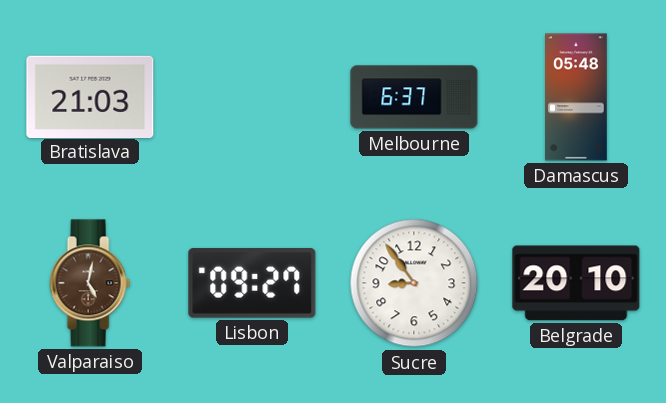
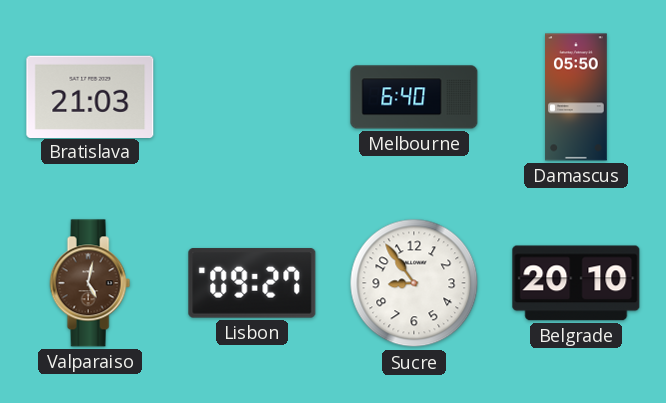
Melbourne: 6:37 -> 6:40 (414, 97)
Damascus: 05:48 -> 05:50 (576, 97)
